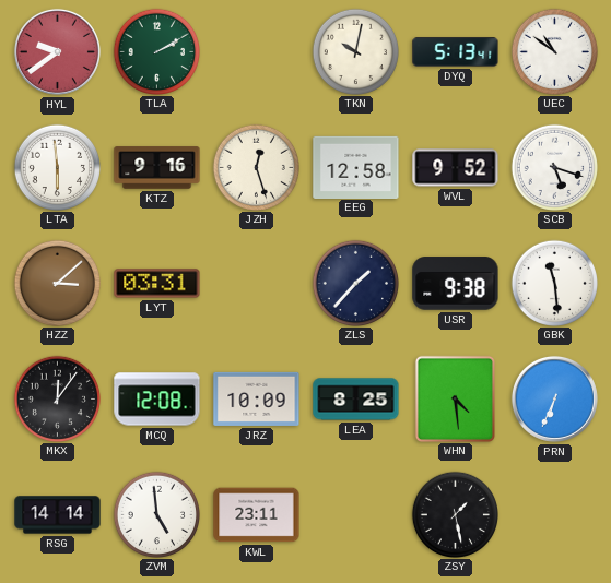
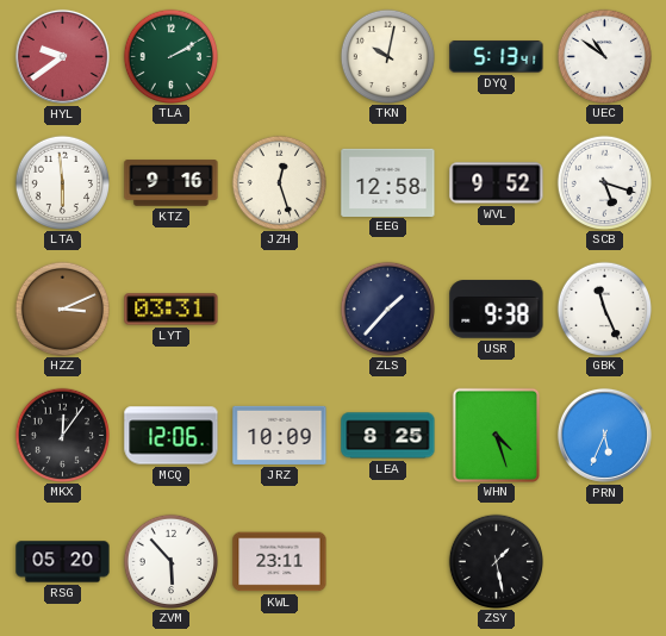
HZZ: 3:08 -> 3:11 (62, 308)
GBK: 11:29 -> 11:26 (604, 308)
MCQ: 12:08 -> 12:06 (172, 436)
WHN: 4:29 -> 4:27 (496, 435)
PRN: 6:34 -> 5:34 (604, 435)
RSG: 14:14 -> 05:20 (63, 562)
ZVM: 4:59 -> 5:53 (170, 561)
